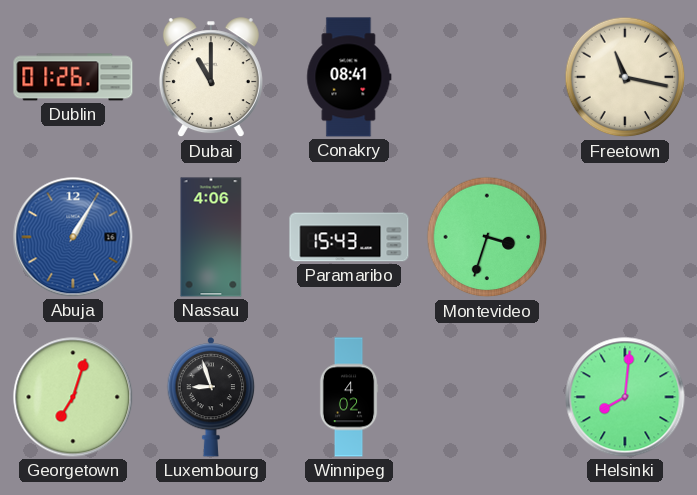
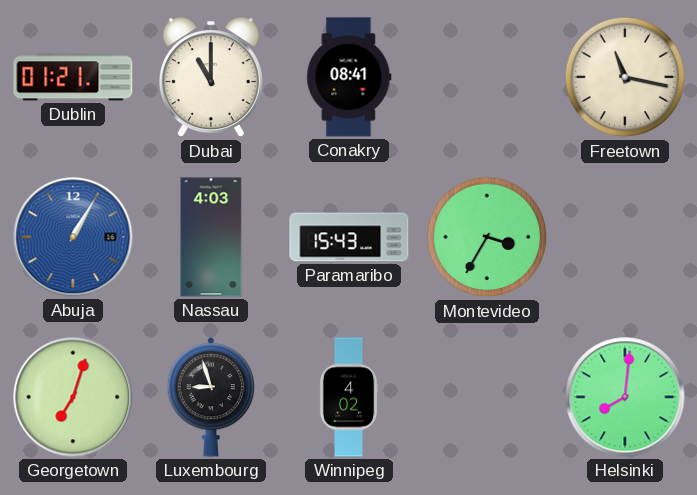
Dublin: 01:26 -> 01:21 (73, 77)
Nassau: 4:06 -> 4:03 (211, 237)
Montevideo: 3:33 -> 3:35 (487, 237)
